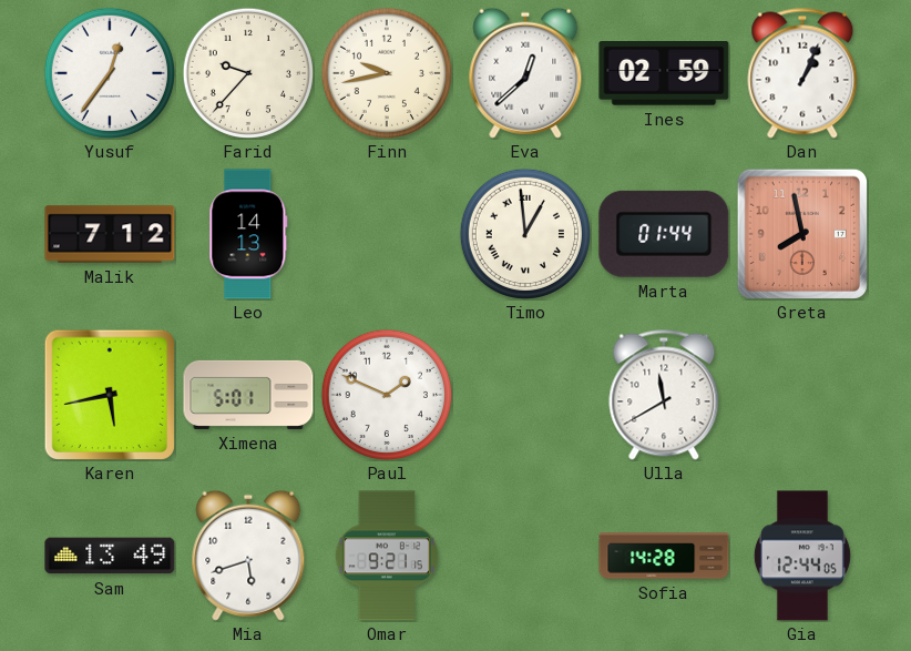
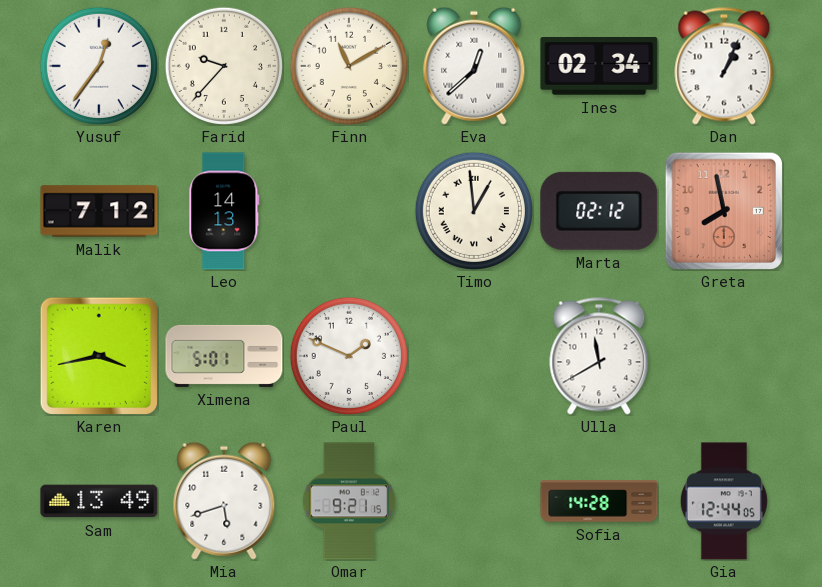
Finn: 9:43 -> 11:10 (349, 66)
Ines: 02:59 -> 02:34 (599, 67)
Marta: 01:44 -> 02:12 (599, 211)
Karen: 5:43 -> 3:43 (99, 356)
